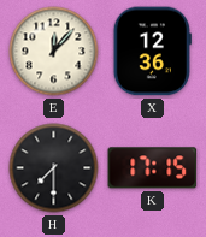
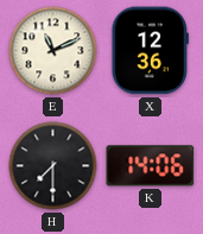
E: 12:07 -> 11:11 (53, 51)
K: 17:15 -> 14:06 (151, 166)
